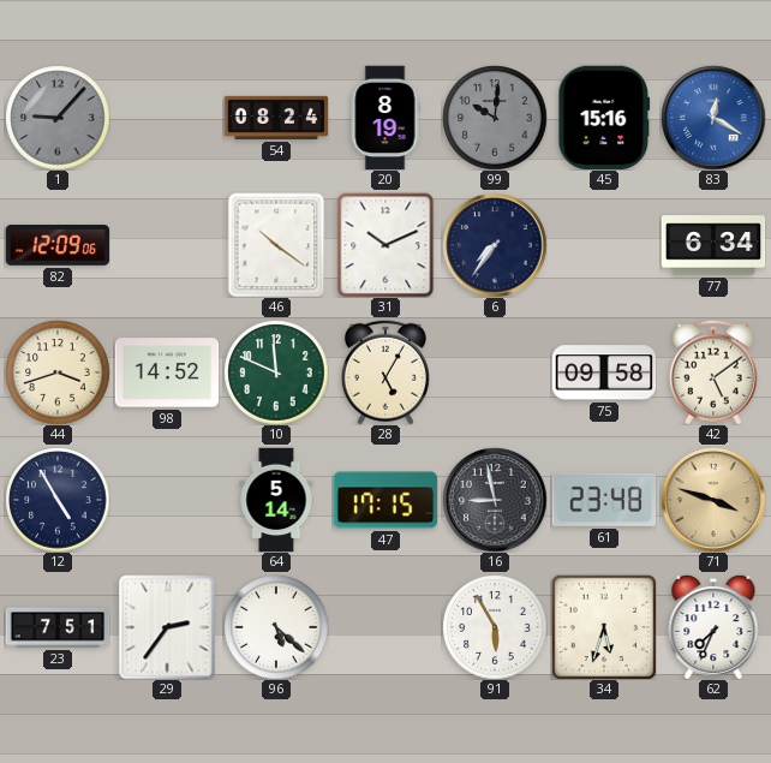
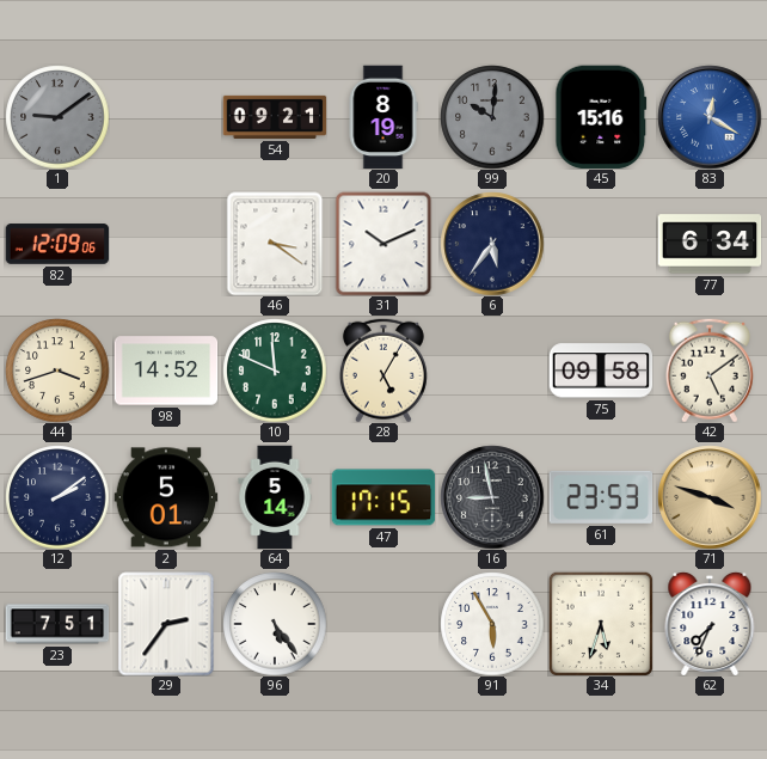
1: 9:07 -> 9:09 (57, 117)
54: 08:24 -> 09:21 (275, 117)
46: 10:21 -> 3:21 (275, 244)
6: 7:36 -> 5:36 (492, 244)
12: 4:55 -> 2:09 (57, 497)
2: none -> 5:01 (166, 497)
61: 23:48 -> 23:53 (601, 497)
96: 5:22 -> 5:24 (275, 624)
